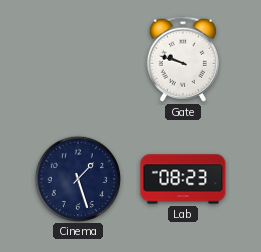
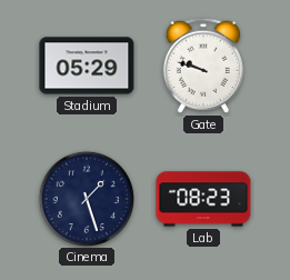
Stadium: none -> 05:29 (87, 66)
